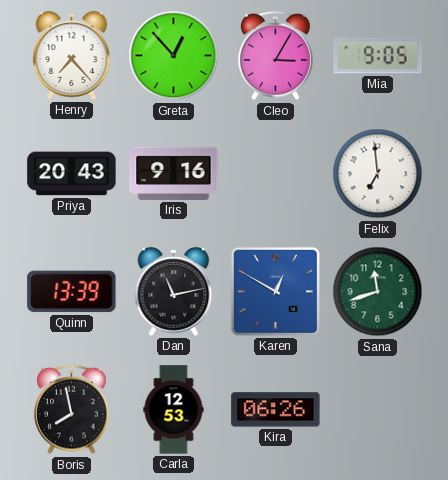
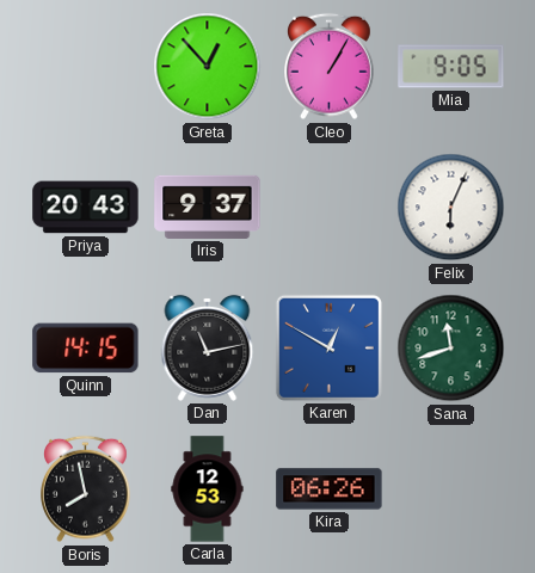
Henry: 7:23 -> none (72, 55)
Cleo: 3:05 -> 1:05 (330, 67)
Iris: 9:16 -> 9:37 (208, 207)
Felix: 6:59 -> 6:04 (451, 208)
Quinn: 13:39 -> 14:15 (86, 349)
